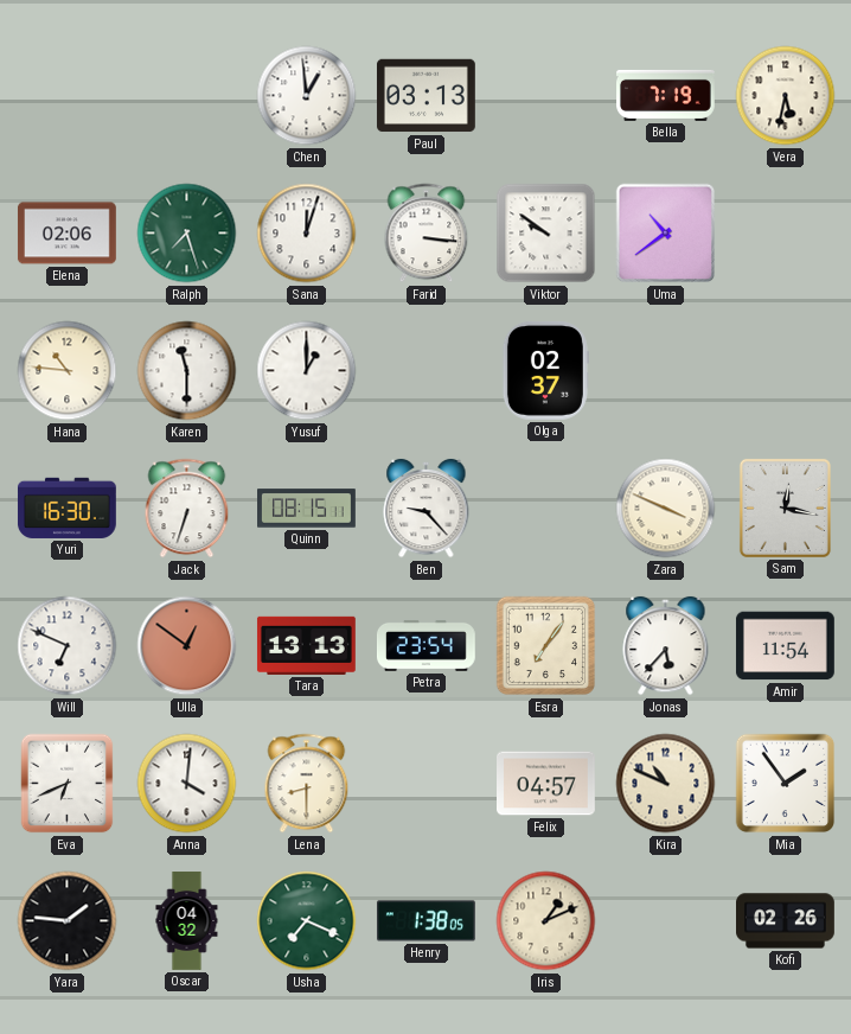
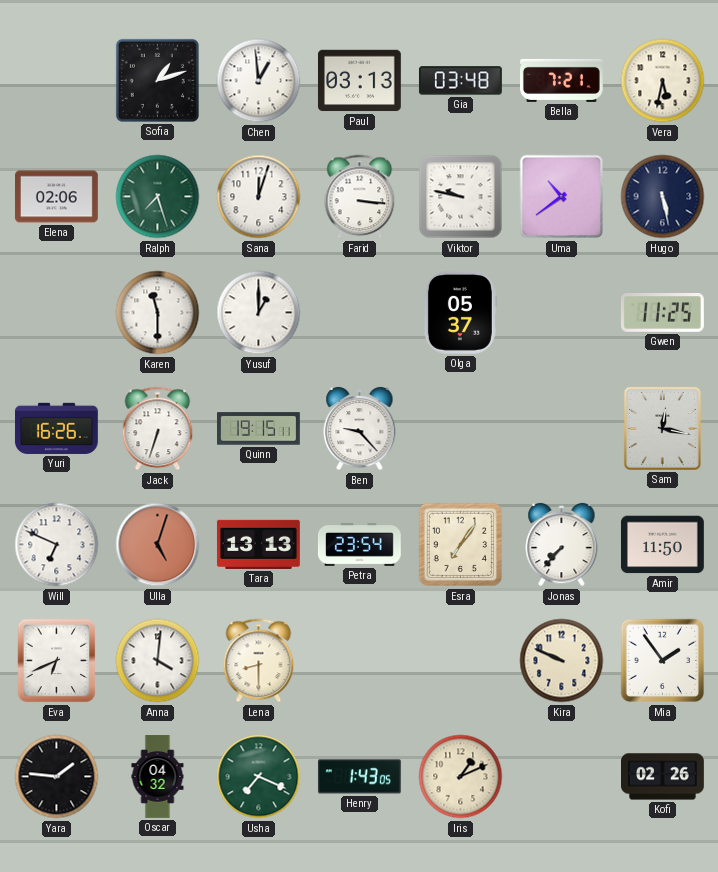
Sofia: none -> 1:12 (157, 80)
Gia: none -> 03:48 (461, 81)
Bella: 7:19 -> 7:21 (562, 80)
Viktor: 9:51 -> 9:47 (461, 197)
Hugo: none -> 5:28 (663, 197)
Hana: 10:46 -> none (68, 371)
Olga: 02:37 -> 05:37 (460, 312)
Gwen: none -> 11:25 (662, 313)
Yuri: 16:30 -> 16:26 (56, 428)
Quinn: 08:15 -> 19:15 (259, 429)
Zara: 3:49 -> none (666, 509)
Ulla: 12:51 -> 5:03 (158, 545)
Jonas: 5:37 -> 7:37 (562, 545)
Amir: 11:54 -> 11:50 (662, 545)
Felix: 04:57 -> none (546, 784)
Kira: 10:49 -> 9:49 (562, 661)
Henry: 1:38 -> 1:43 (359, 777)
